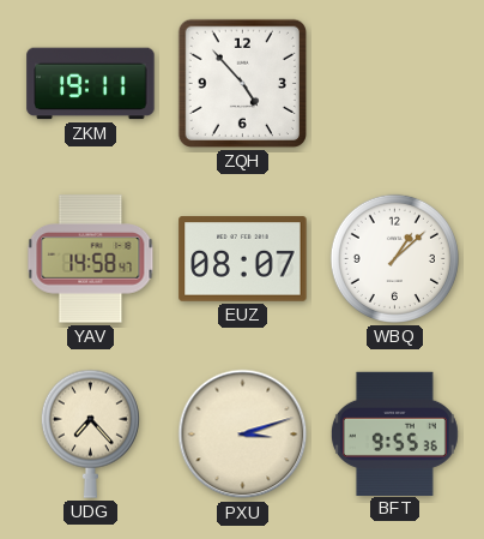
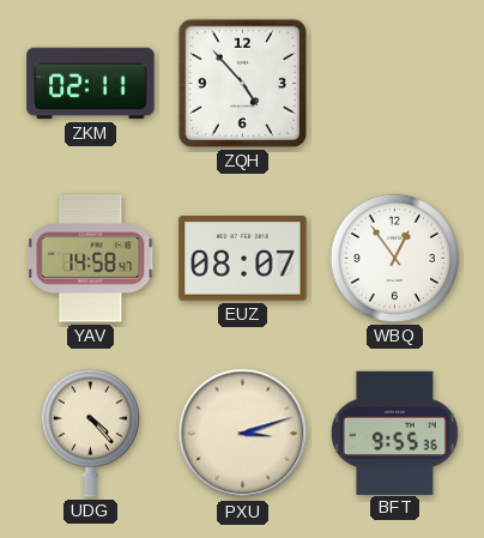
ZKM: 19:11 -> 02:11 (91, 84)
WBQ: 1:08 -> 12:54 (394, 258)
UDG: 7:23 -> 4:23 (90, 433)
